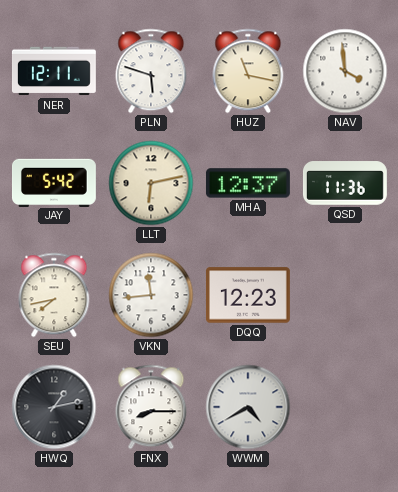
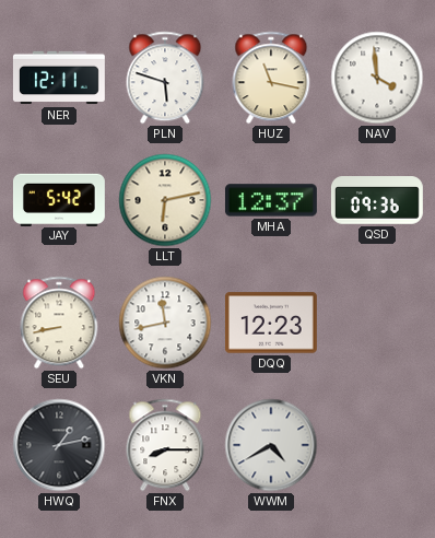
QSD: 11:36 -> 09:36 (377, 200)
SEU: 7:43 -> 8:43 (59, 323)
VKN: 11:44 -> 11:43 (165, 323)
